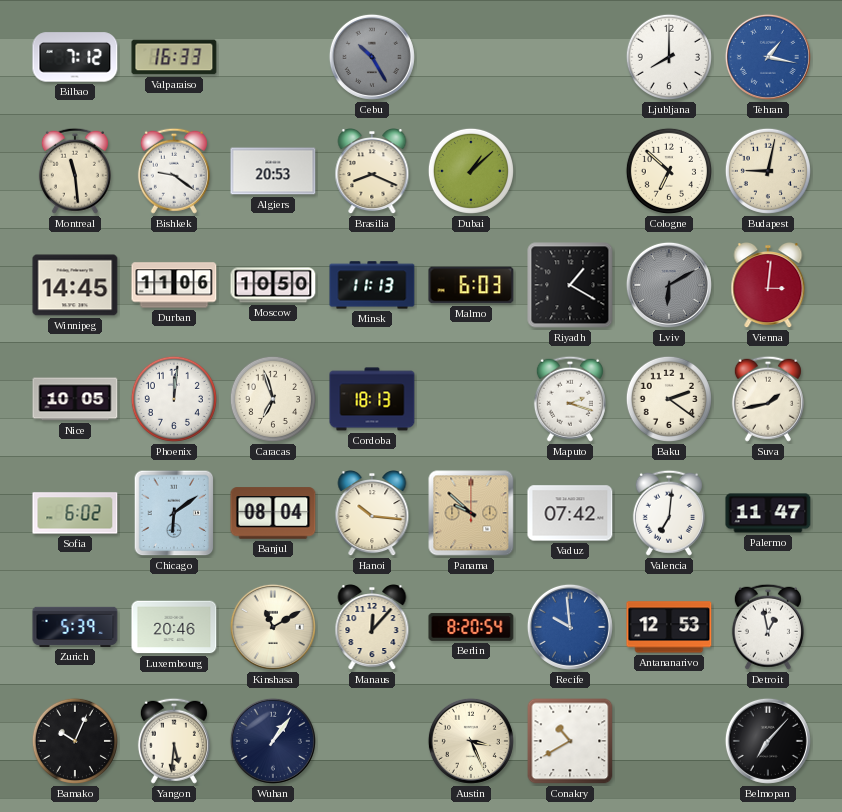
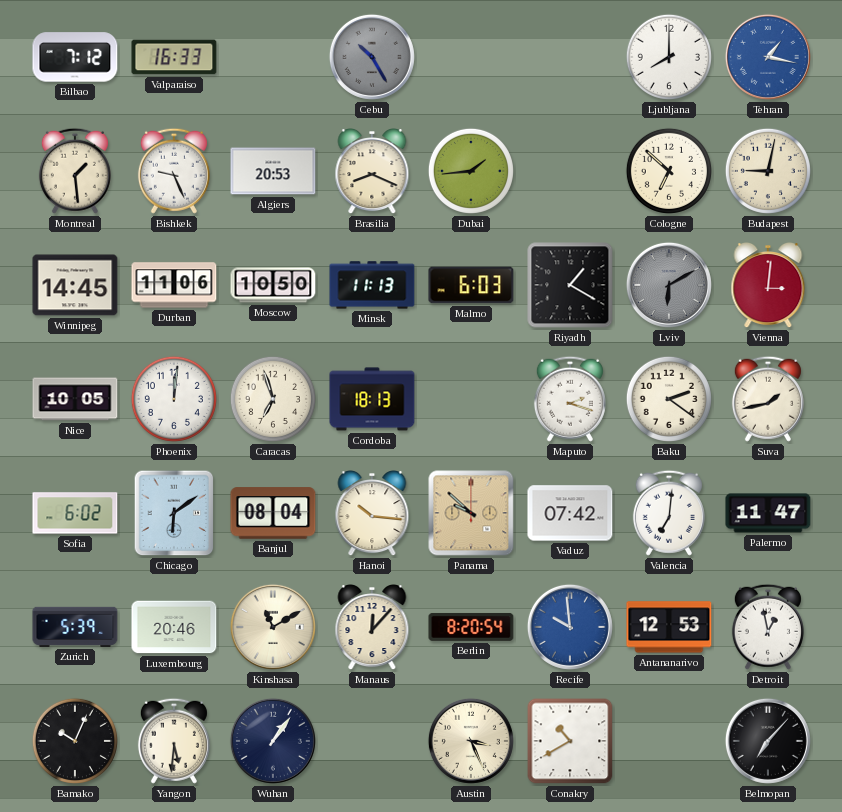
Montreal: 11:29 -> 1:29 (75, 171)
Bishkek: 9:21 -> 9:26 (174, 171)
Dubai: 1:08 -> 1:44 (471, 171)
